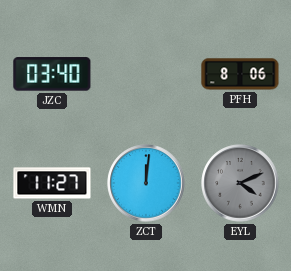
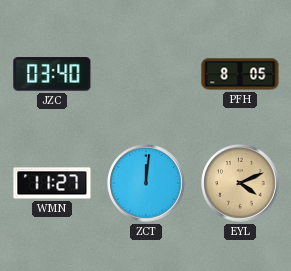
PFH: 8:06 -> 8:05 (240, 74)
EYL dial: grey -> champagne (240, 183)
